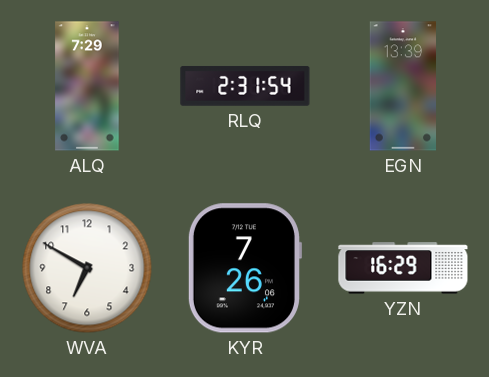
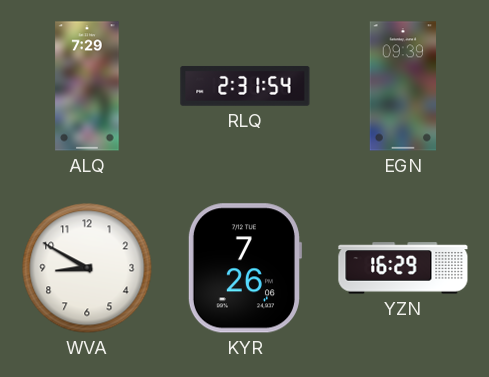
EGN: 13:39 -> 09:39 (402, 86)
WVA: 6:50 -> 8:50 (87, 268)
